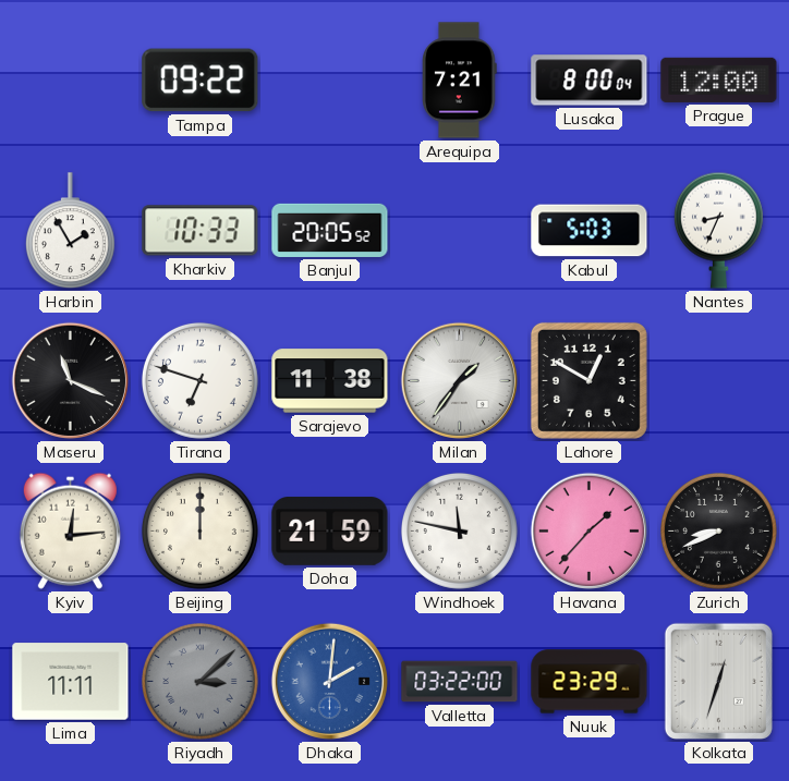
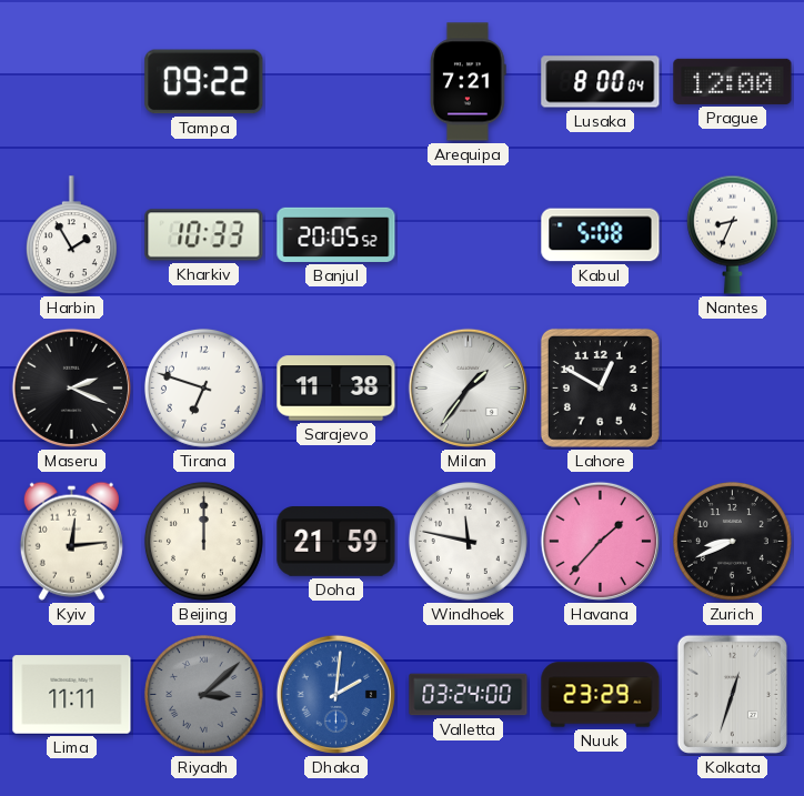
Kabul: 5:03 -> 5:08 (601, 235)
Maseru: 11:19 -> 2:19 (71, 387)
Valletta: 03:22 -> 03:24 (469, 695)
